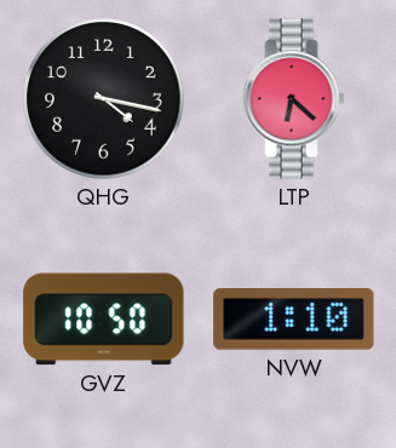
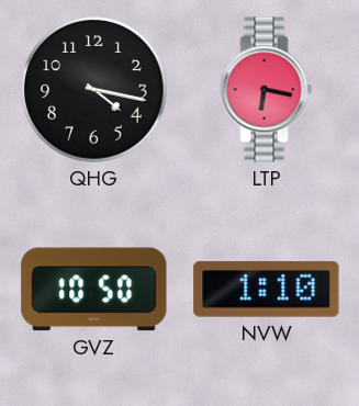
LTP: 6:22 -> 6:17 (267, 90)
